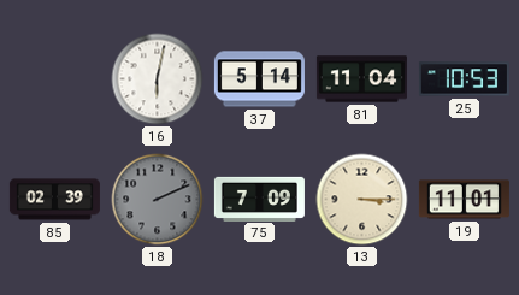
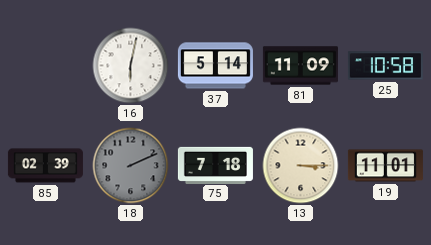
81: 11:04 -> 11:09 (300, 66)
25: 10:53 -> 10:58 (385, 66)
75: 7:09 -> 7:18 (215, 165)
